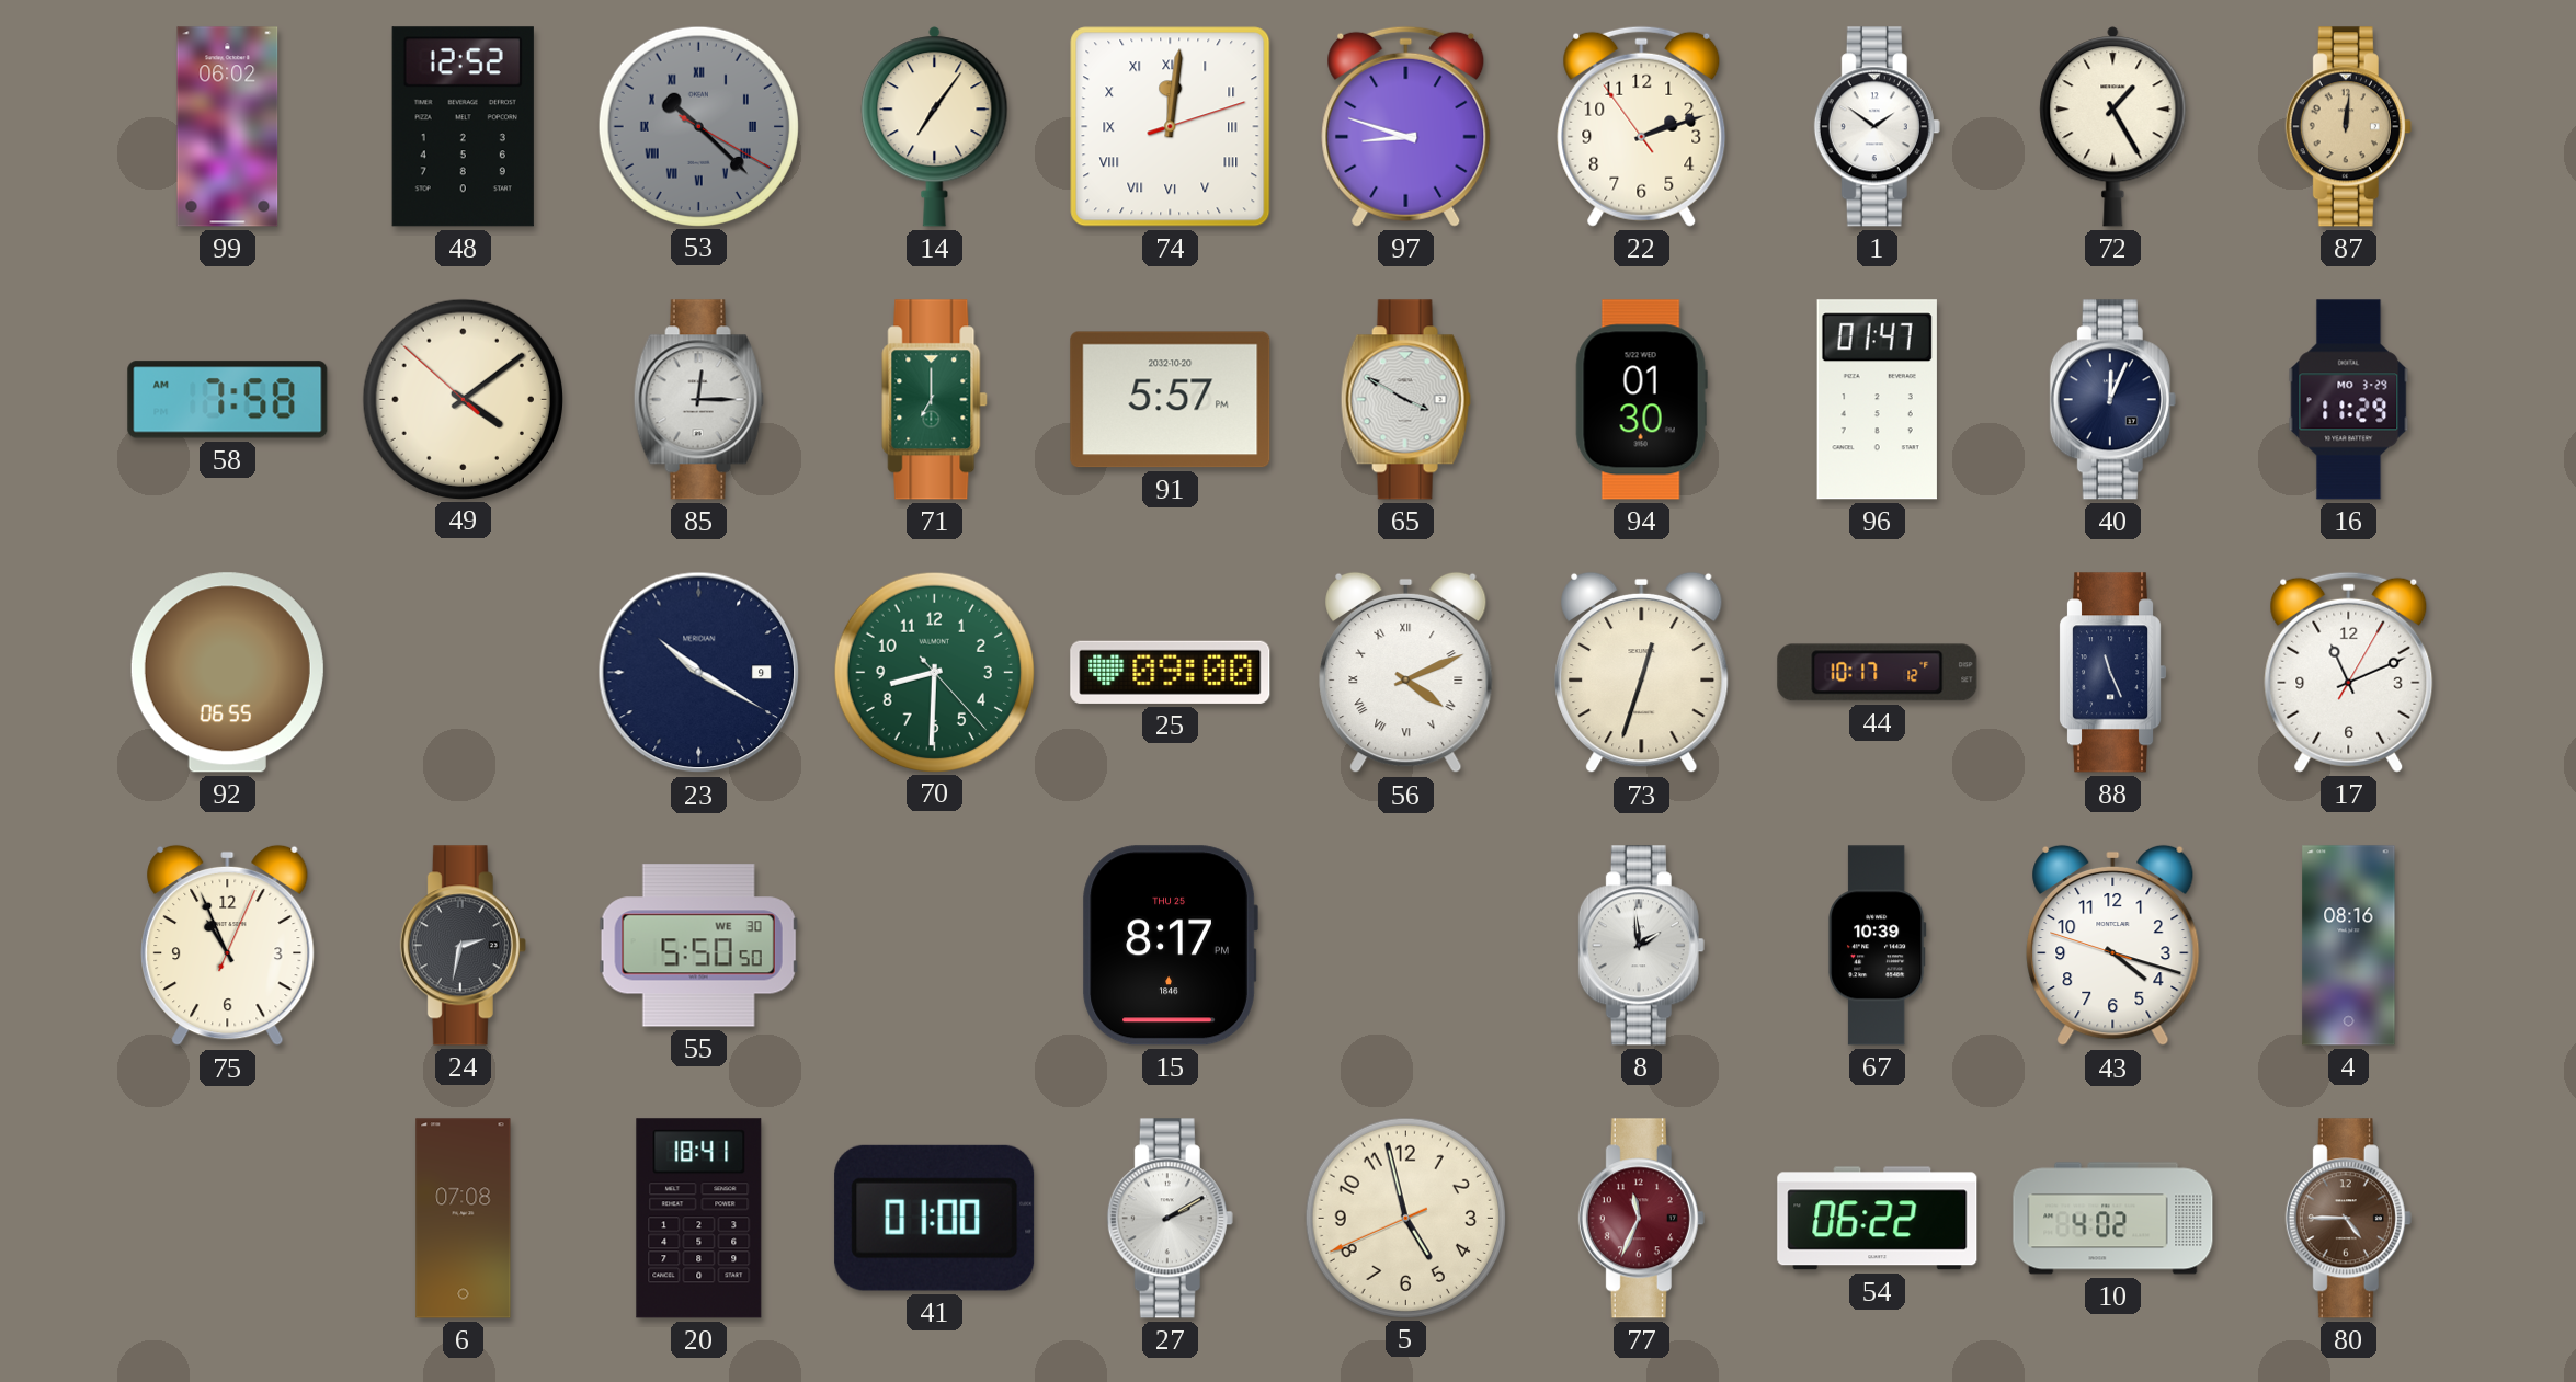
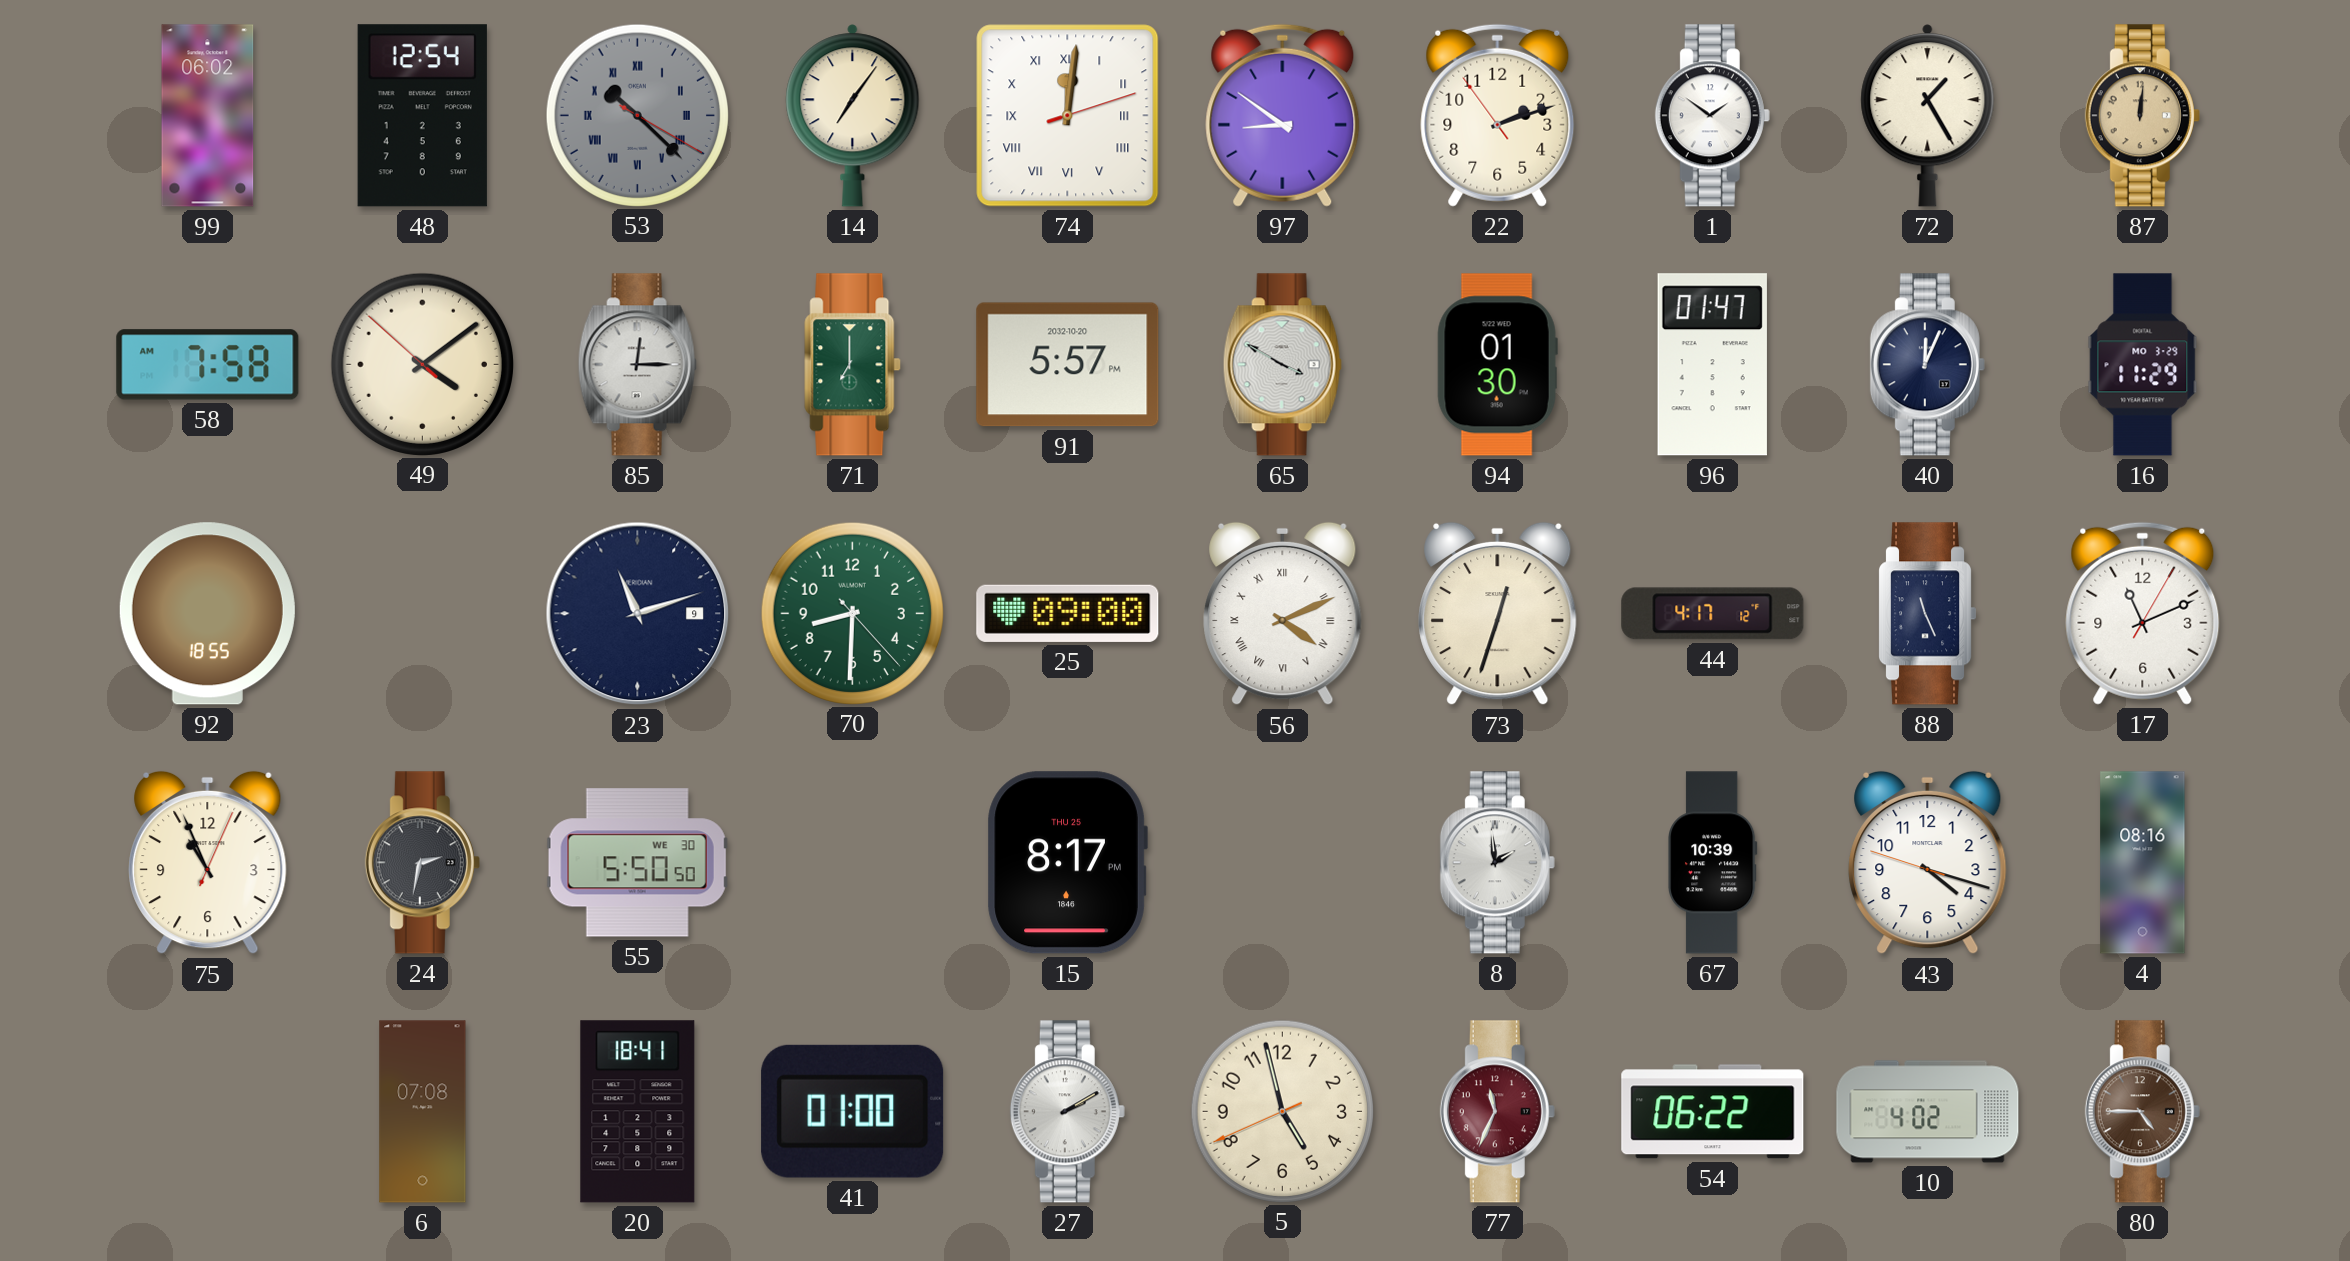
48: 12:52 -> 12:54 (422, 116)
97: 8:48 -> 8:51 (1283, 115)
92: 06:55 -> 18:55 (207, 614)
23: 10:20 -> 11:12 (638, 614)
44: 10:17 -> 4:17 (1713, 614)
